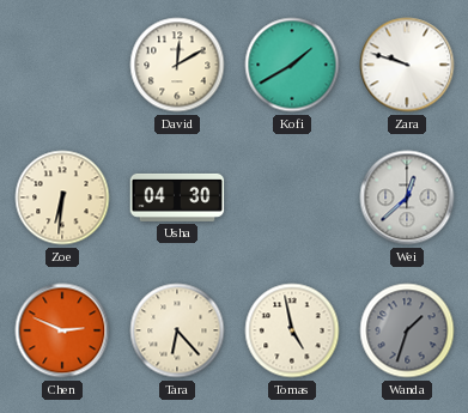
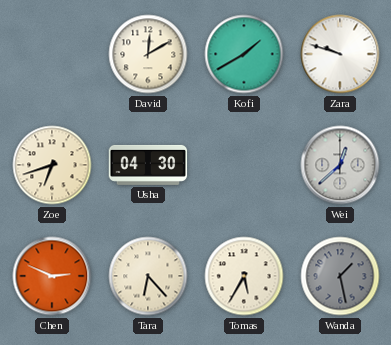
Zoe: 6:31 -> 6:42 (52, 165)
Tomas: 4:58 -> 5:35 (244, 276)
Wanda: 1:33 -> 1:28 (340, 276)
